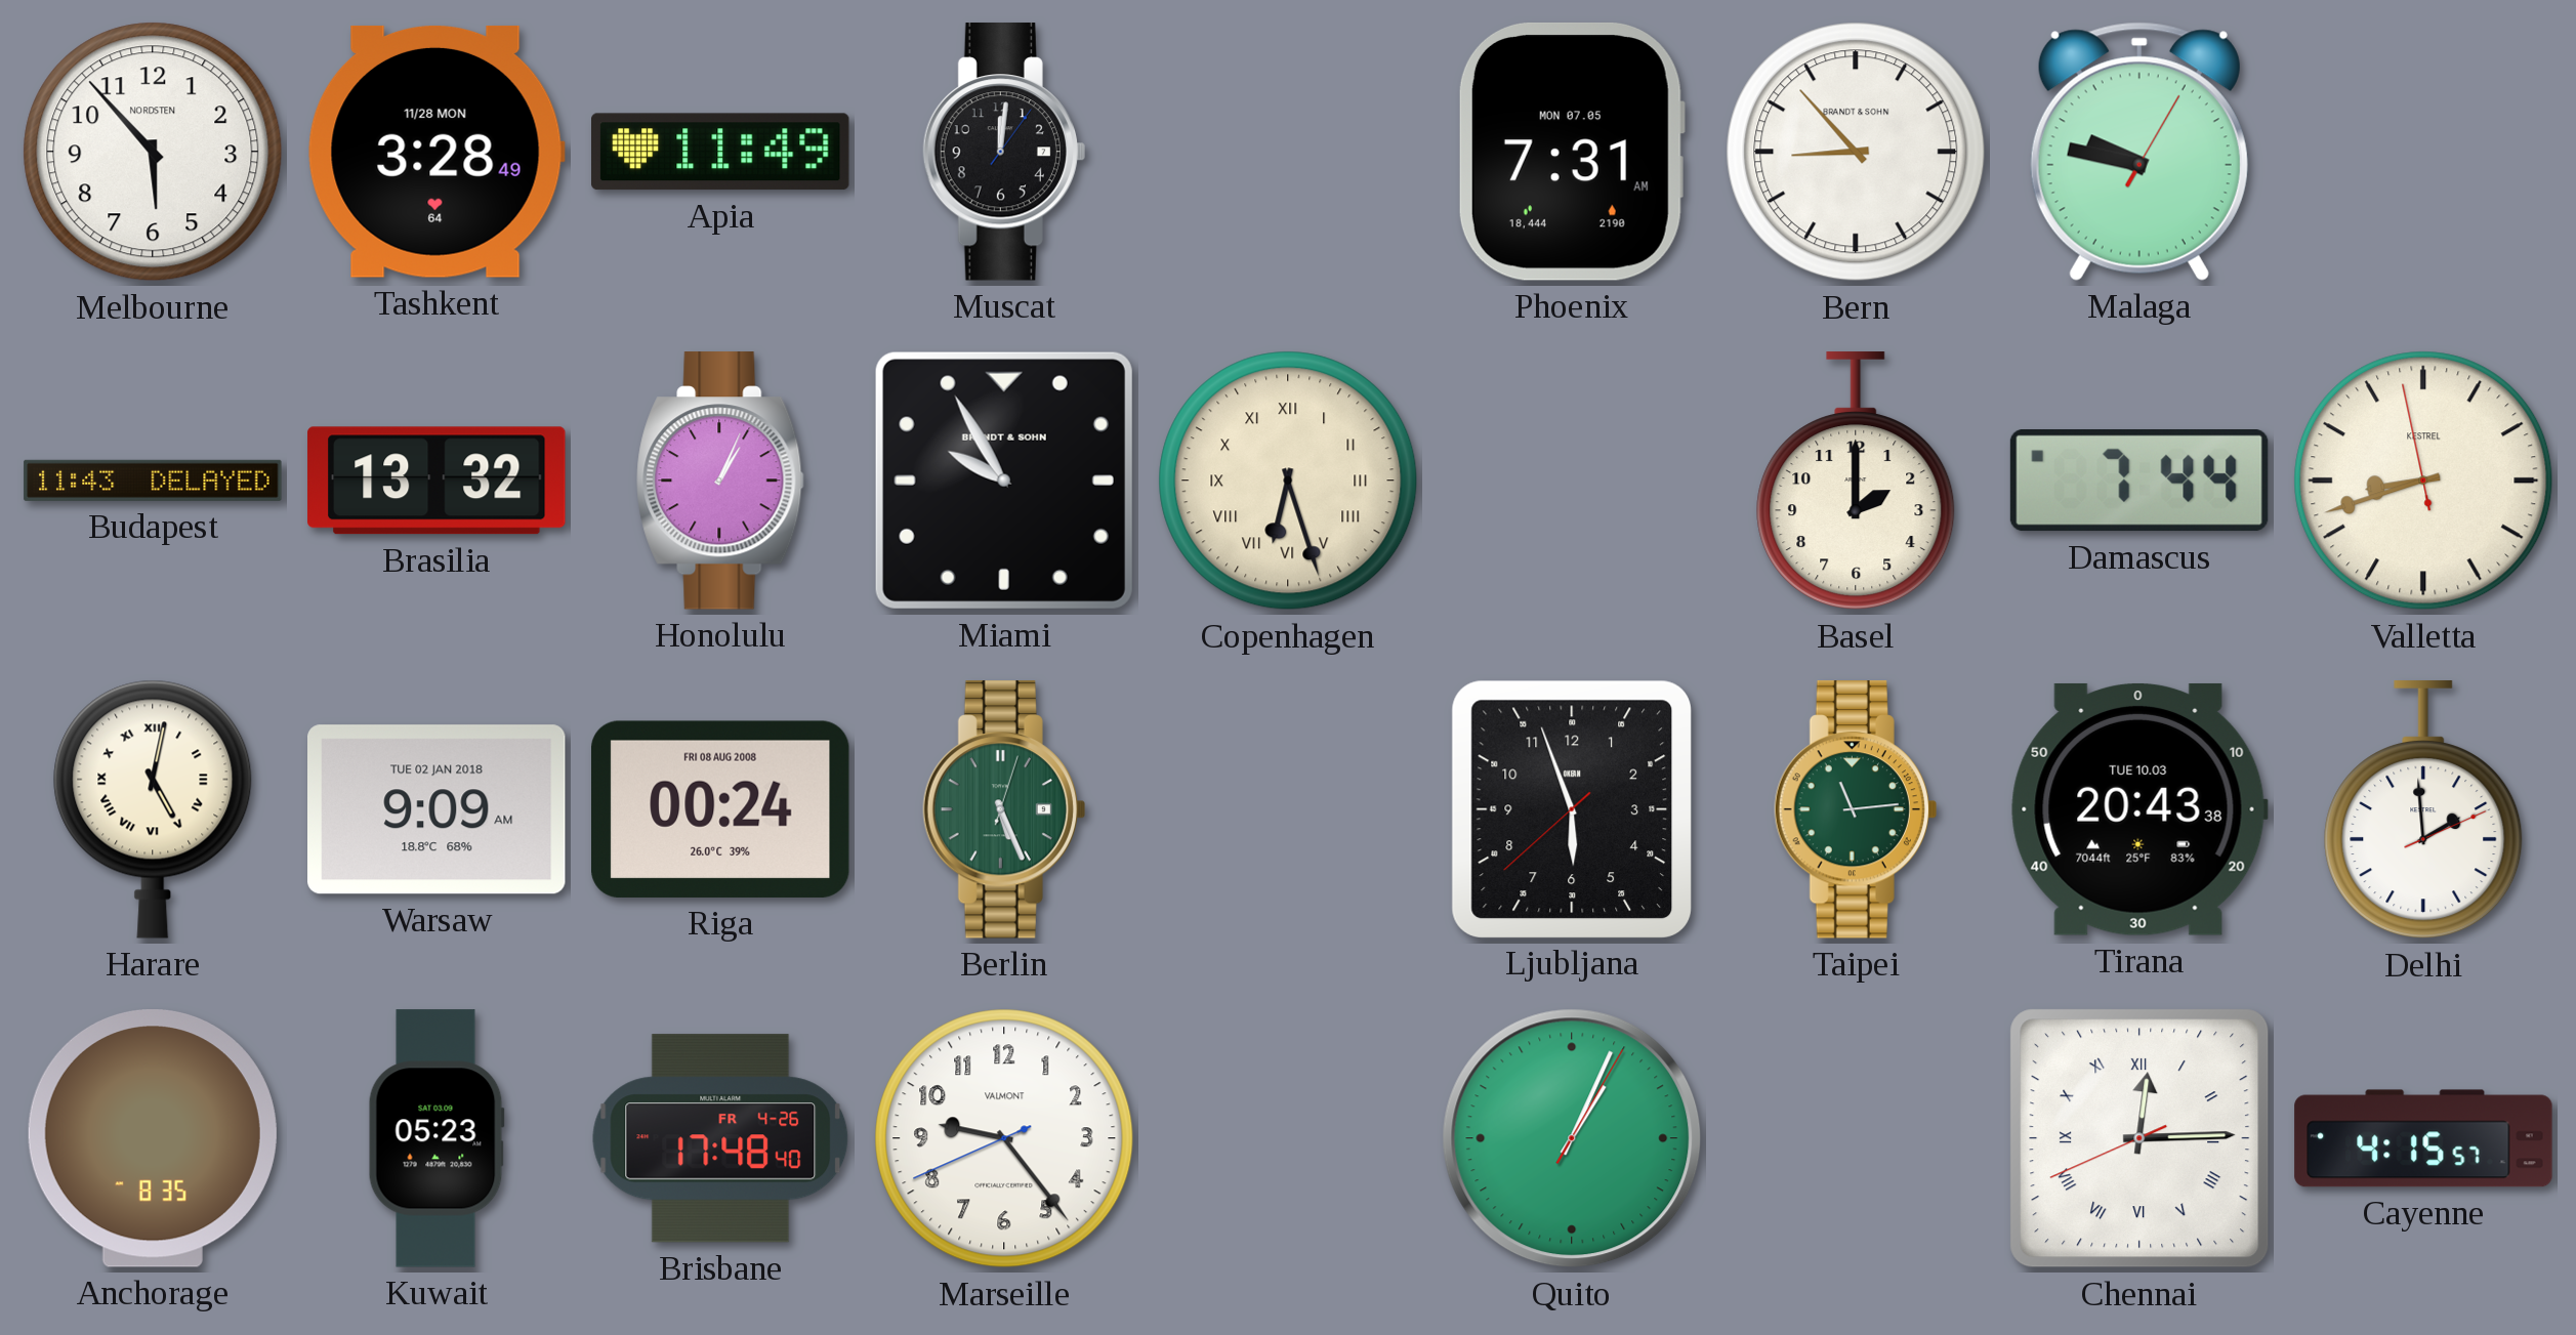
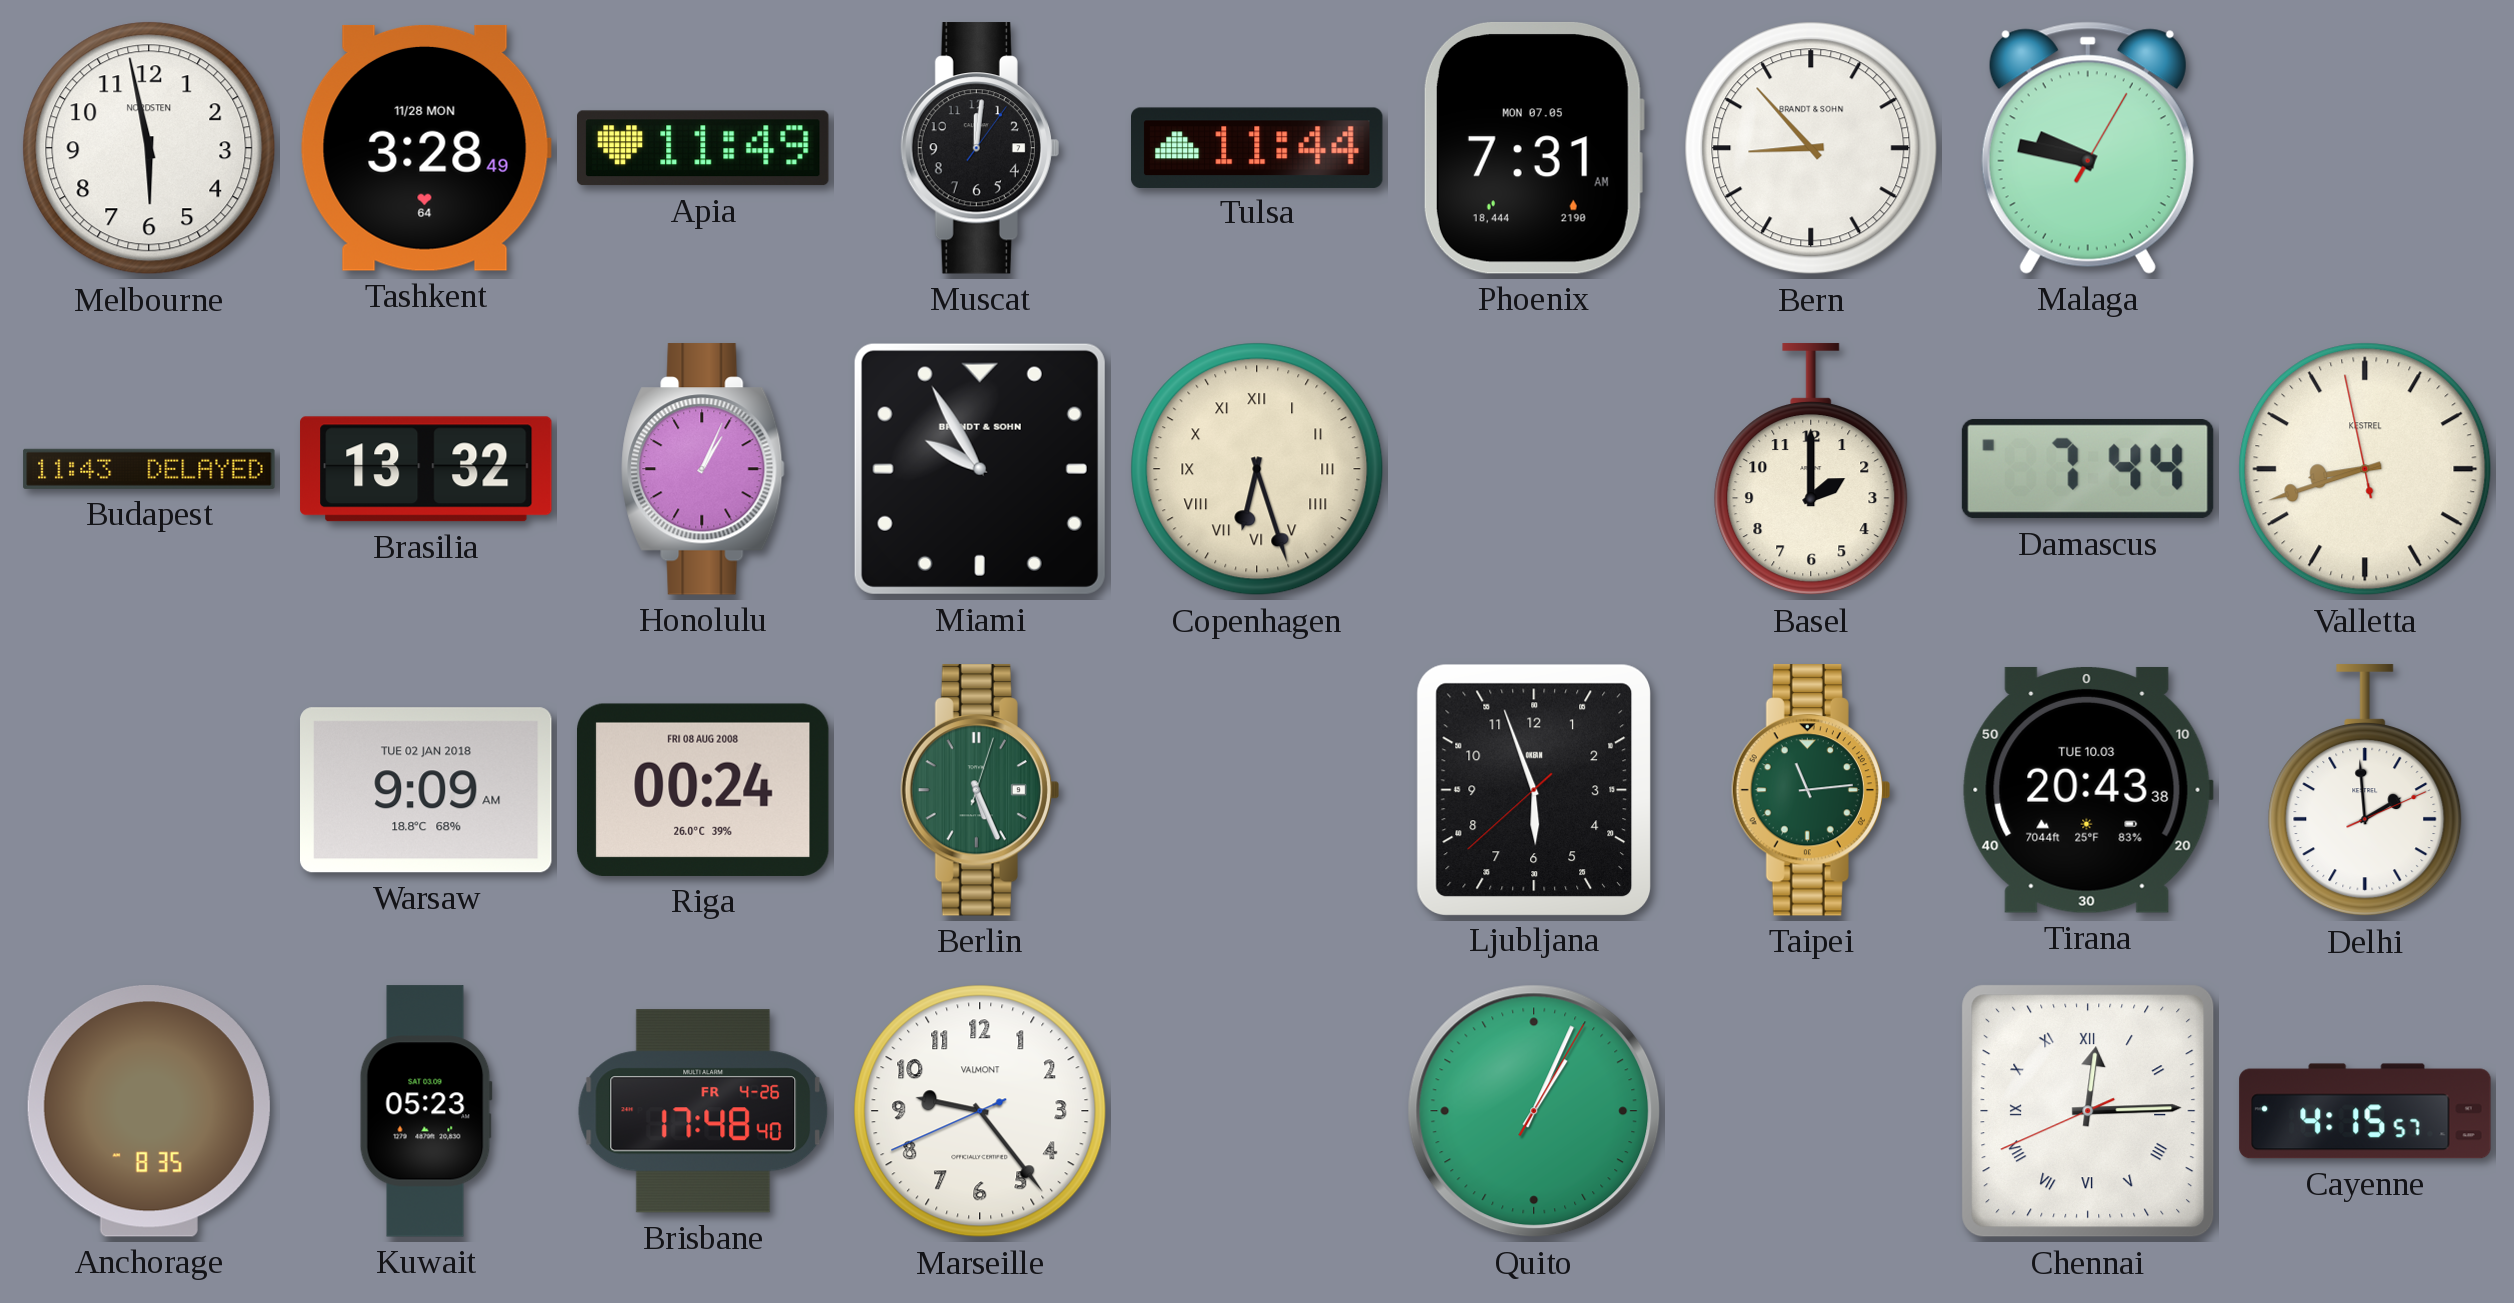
Melbourne: 5:53 -> 5:58 (149, 148)
Tulsa: none -> 11:44 (1258, 147)
Harare: 5:02 -> none (153, 809)
